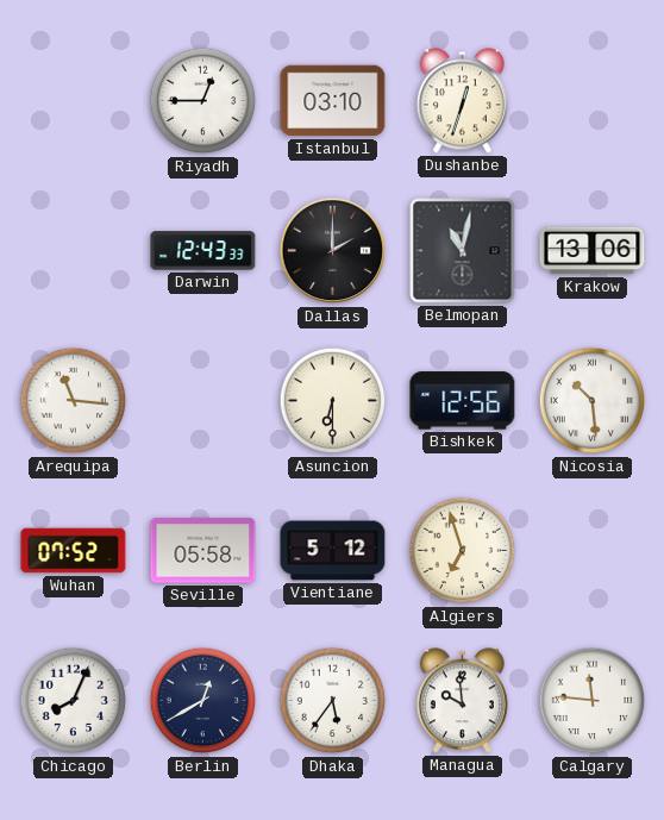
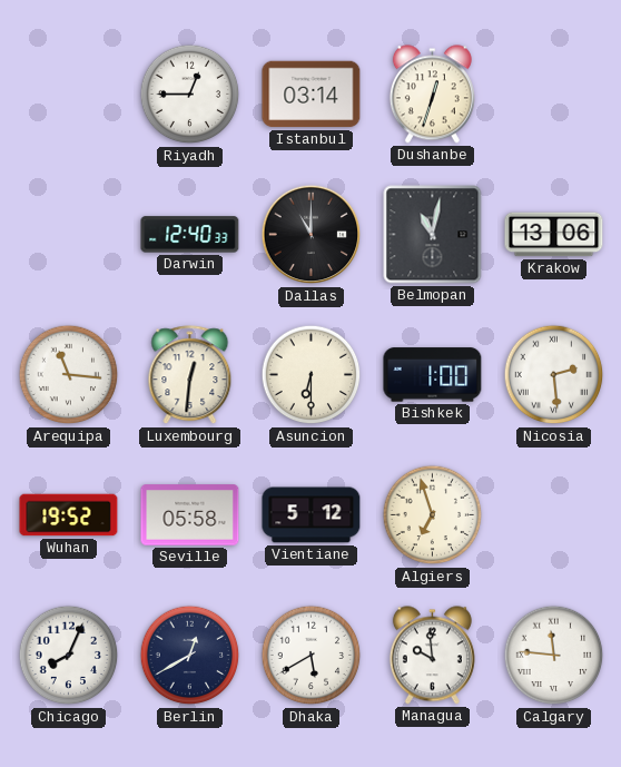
Istanbul: 03:10 -> 03:14 (312, 95)
Darwin: 12:43 -> 12:40 (190, 235)
Dallas: 2:00 -> 11:00 (312, 235)
Luxembourg: none -> 12:31 (190, 375)
Bishkek: 12:56 -> 1:00 (433, 375)
Nicosia: 10:29 -> 2:29 (554, 375)
Wuhan: 07:52 -> 19:52 (69, 515)
Dhaka: 5:36 -> 5:40 (312, 656)
